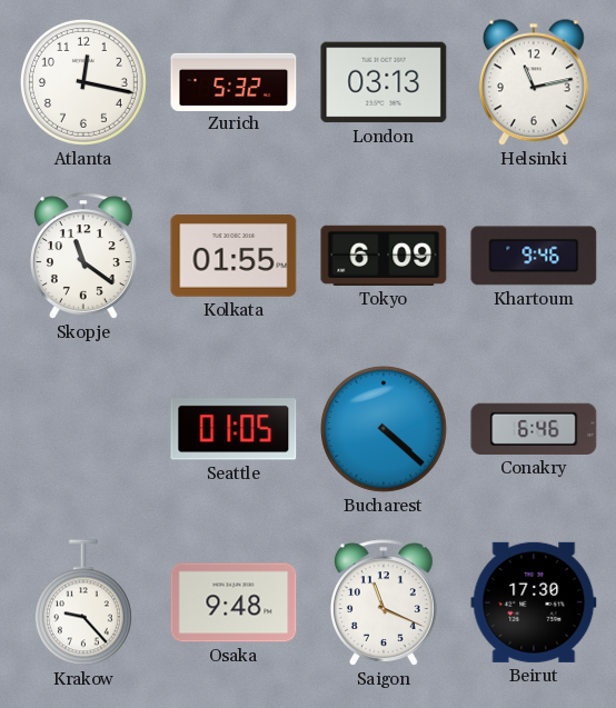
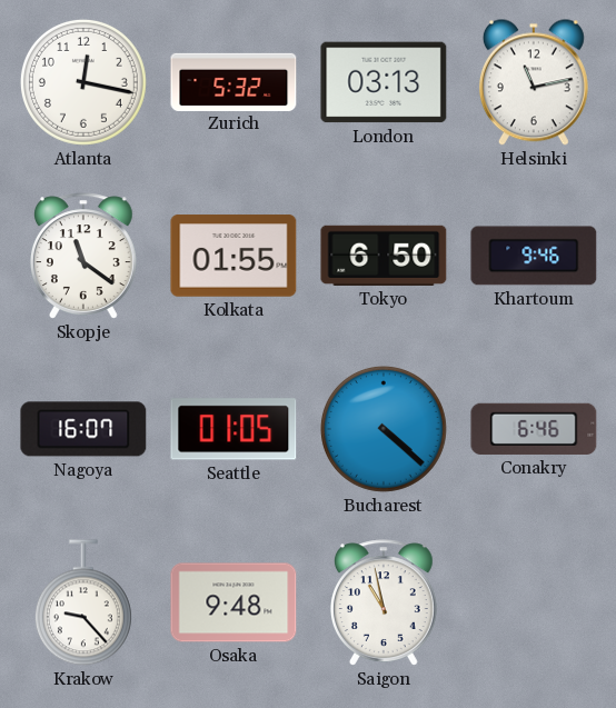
Tokyo: 6:09 -> 6:50 (384, 256)
Nagoya: none -> 16:07 (83, 429)
Saigon: 11:19 -> 10:58 (384, 602)
Beirut: 17:30 -> none (534, 602)
